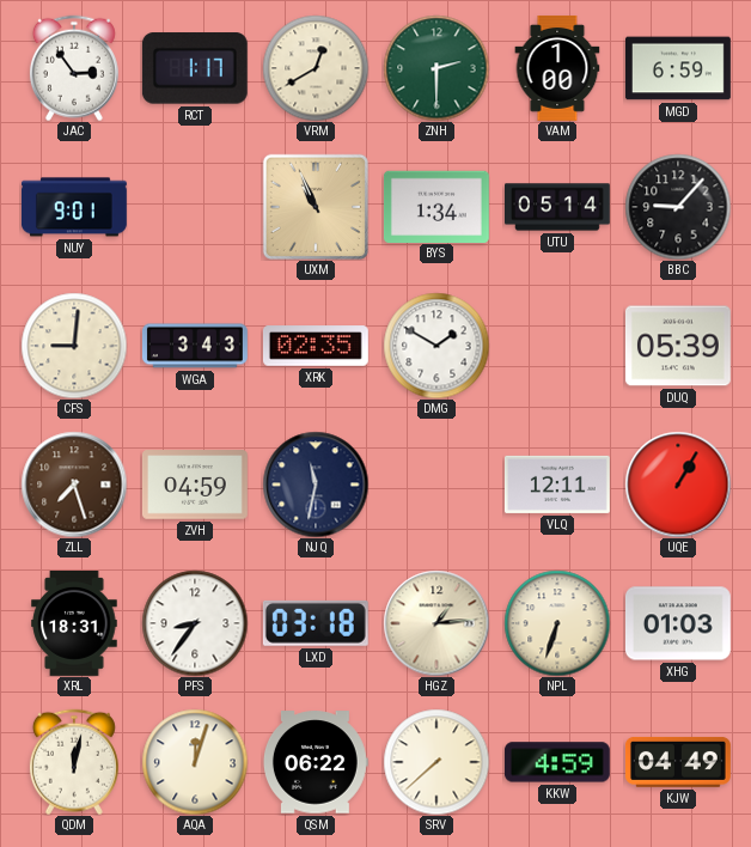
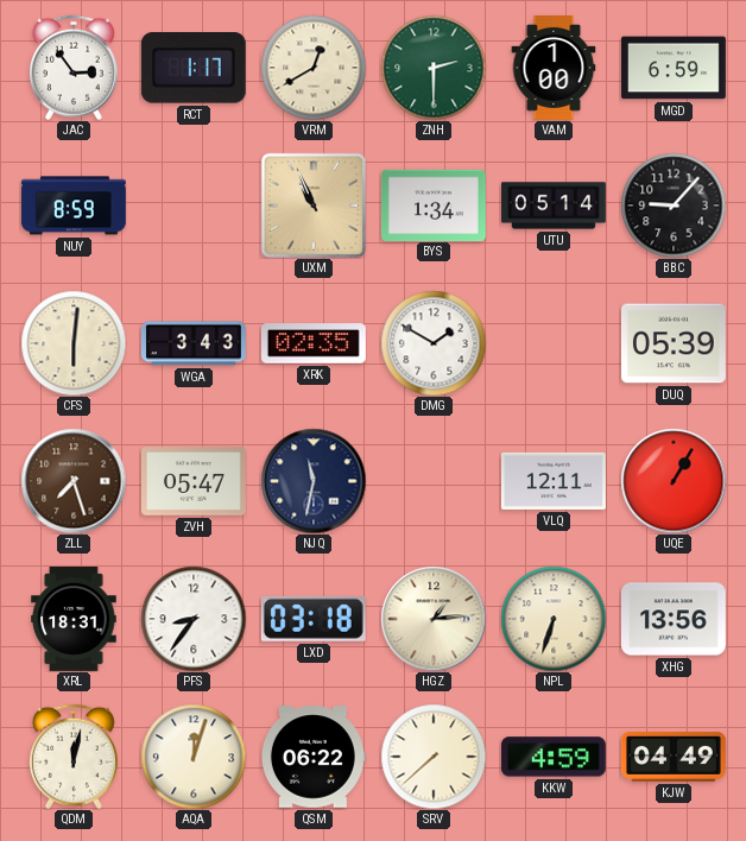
NUY: 9:01 -> 8:59 (74, 205)
CFS: 9:01 -> 6:01 (74, 343)
ZVH: 04:59 -> 05:47 (194, 481)
XHG: 01:03 -> 13:56 (674, 619)
